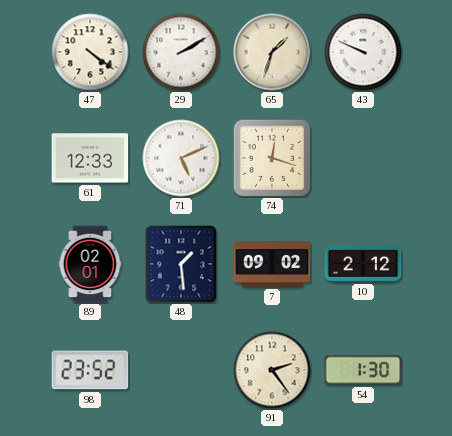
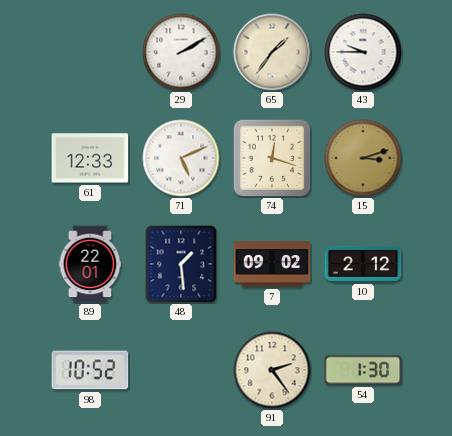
47: 4:21 -> none (90, 52)
65: 1:33 -> 1:36 (272, 52)
43: 9:49 -> 9:45 (363, 52)
15: none -> 3:12 (363, 158)
89: 02:01 -> 22:01 (90, 264)
98: 23:52 -> 10:52 (90, 370)
